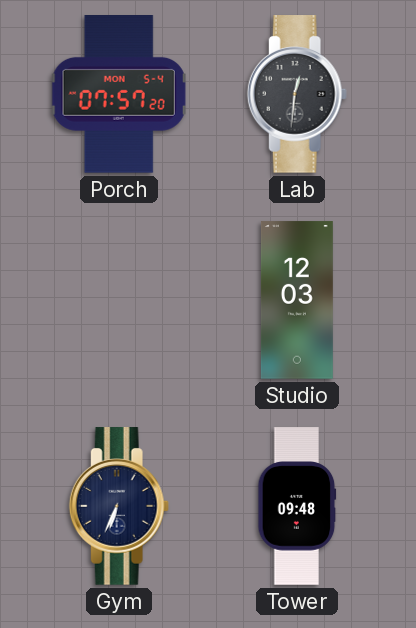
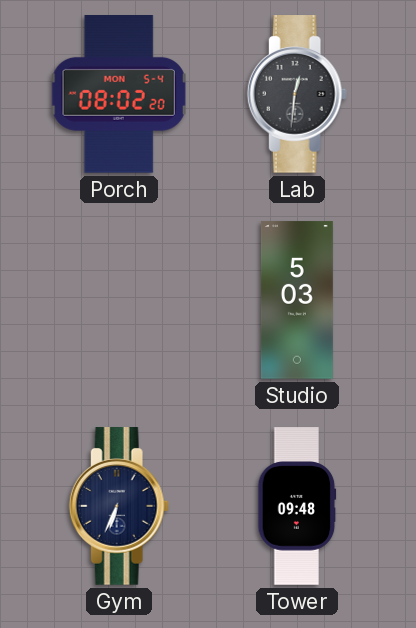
Porch: 07:57 -> 08:02 (119, 95)
Studio: 12:03 -> 5:03 (297, 300)
